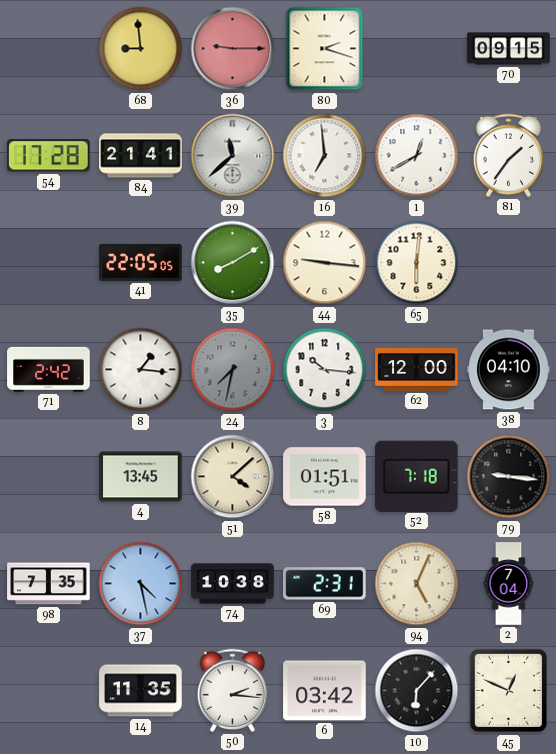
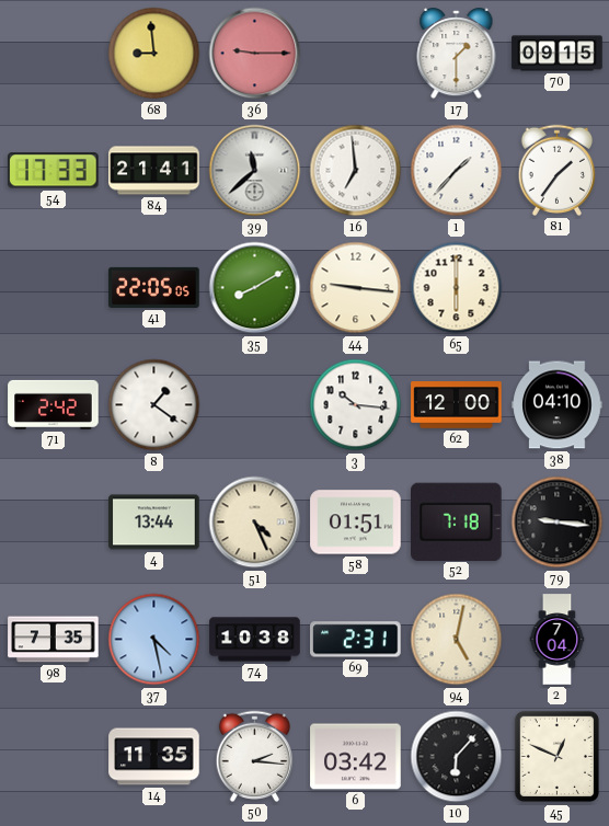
80: 2:18 -> none (325, 49)
17: none -> 1:30 (457, 54)
54: 17:28 -> 17:33 (54, 171)
1: 12:40 -> 1:37 (457, 171)
65: 6:01 -> 6:00 (457, 288)
8: 1:16 -> 1:21 (154, 405)
24: 7:32 -> none (233, 370)
4: 13:45 -> 13:44 (154, 523)
51: 4:08 -> 4:26 (255, 523)
94: 5:04 -> 5:02 (457, 640)
